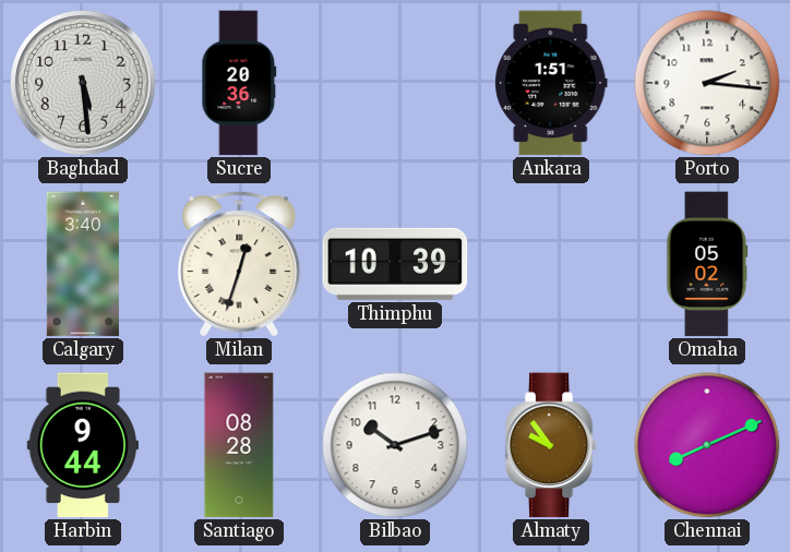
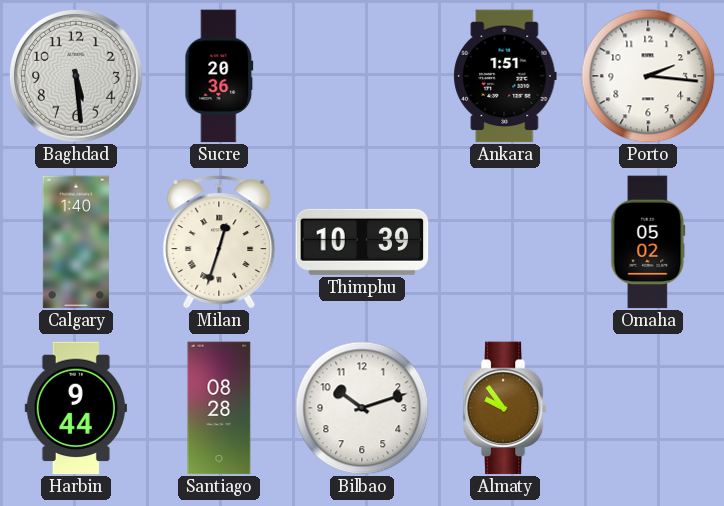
Calgary: 3:40 -> 1:40 (76, 242)
Chennai: 8:11 -> none (707, 445)
